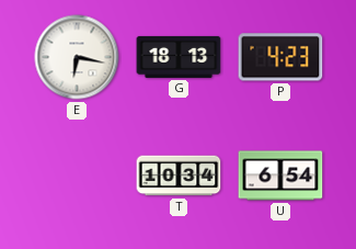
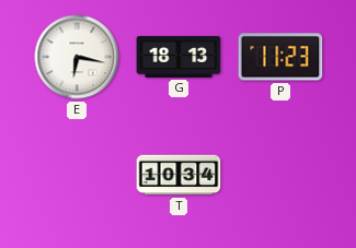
P: 4:23 -> 11:23 (280, 57)
U: 6:54 -> none (280, 176)
